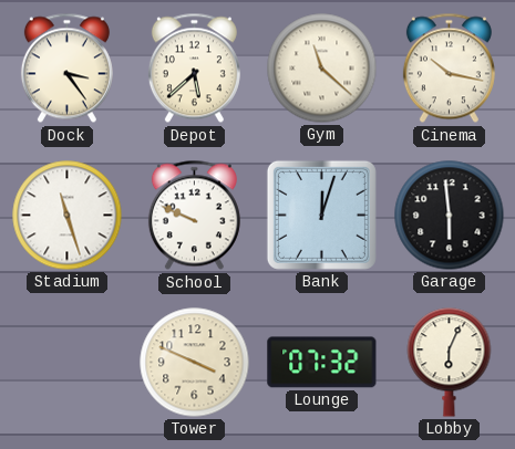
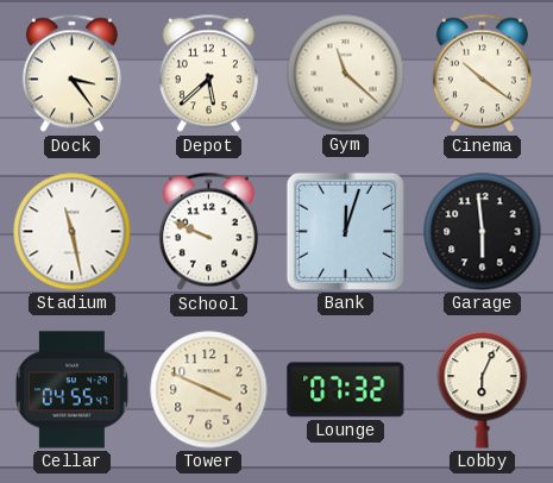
Cinema: 10:17 -> 10:21 (482, 74)
Stadium: 11:27 -> 11:28 (73, 232)
Cellar: none -> 04:55 (73, 390)
